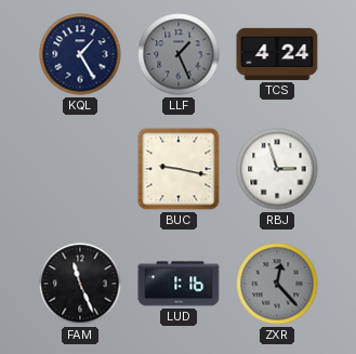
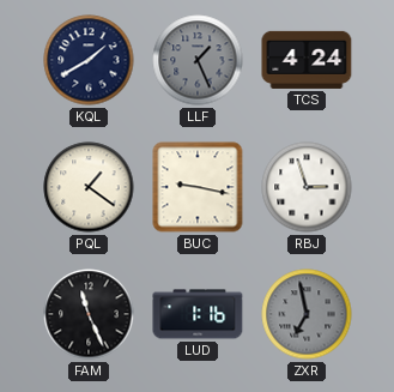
KQL: 1:25 -> 1:40 (89, 60)
PQL: none -> 1:21 (89, 187)
ZXR: 12:23 -> 6:58 (307, 314)
